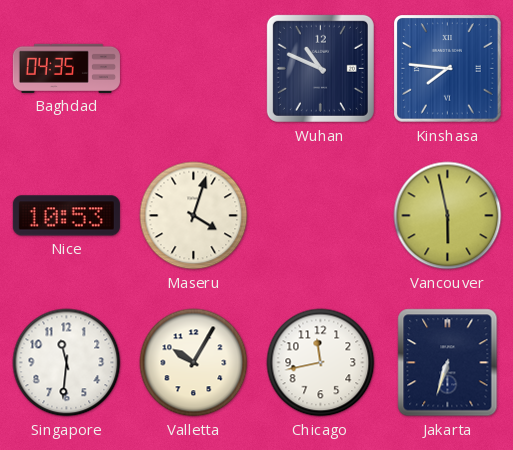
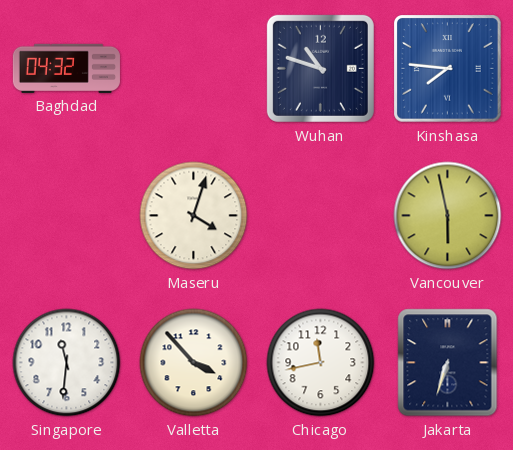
Baghdad: 04:35 -> 04:32 (66, 68)
Wuhan: 10:49 -> 10:48 (320, 68)
Nice: 10:53 -> none (66, 216)
Valletta: 10:05 -> 3:53 (194, 363)
